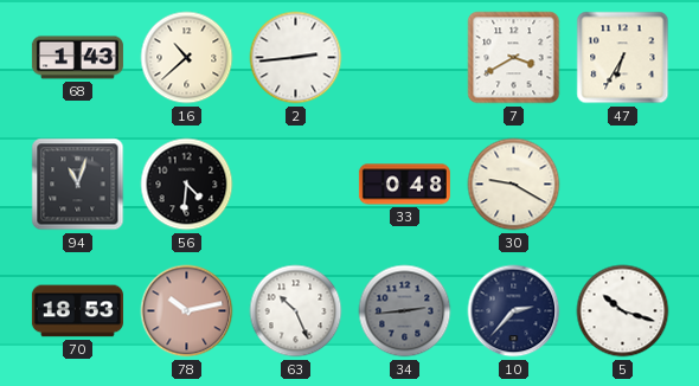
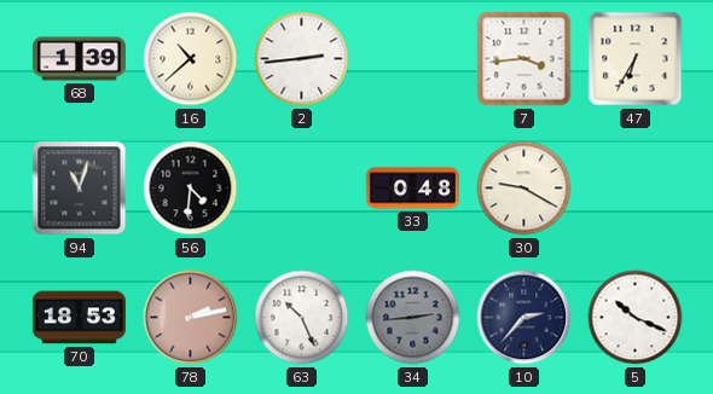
68: 1:43 -> 1:39 (79, 59)
7: 3:40 -> 3:44 (524, 59)
78: 10:13 -> 2:13 (191, 318)
5: 10:18 -> 10:19 (636, 318)
